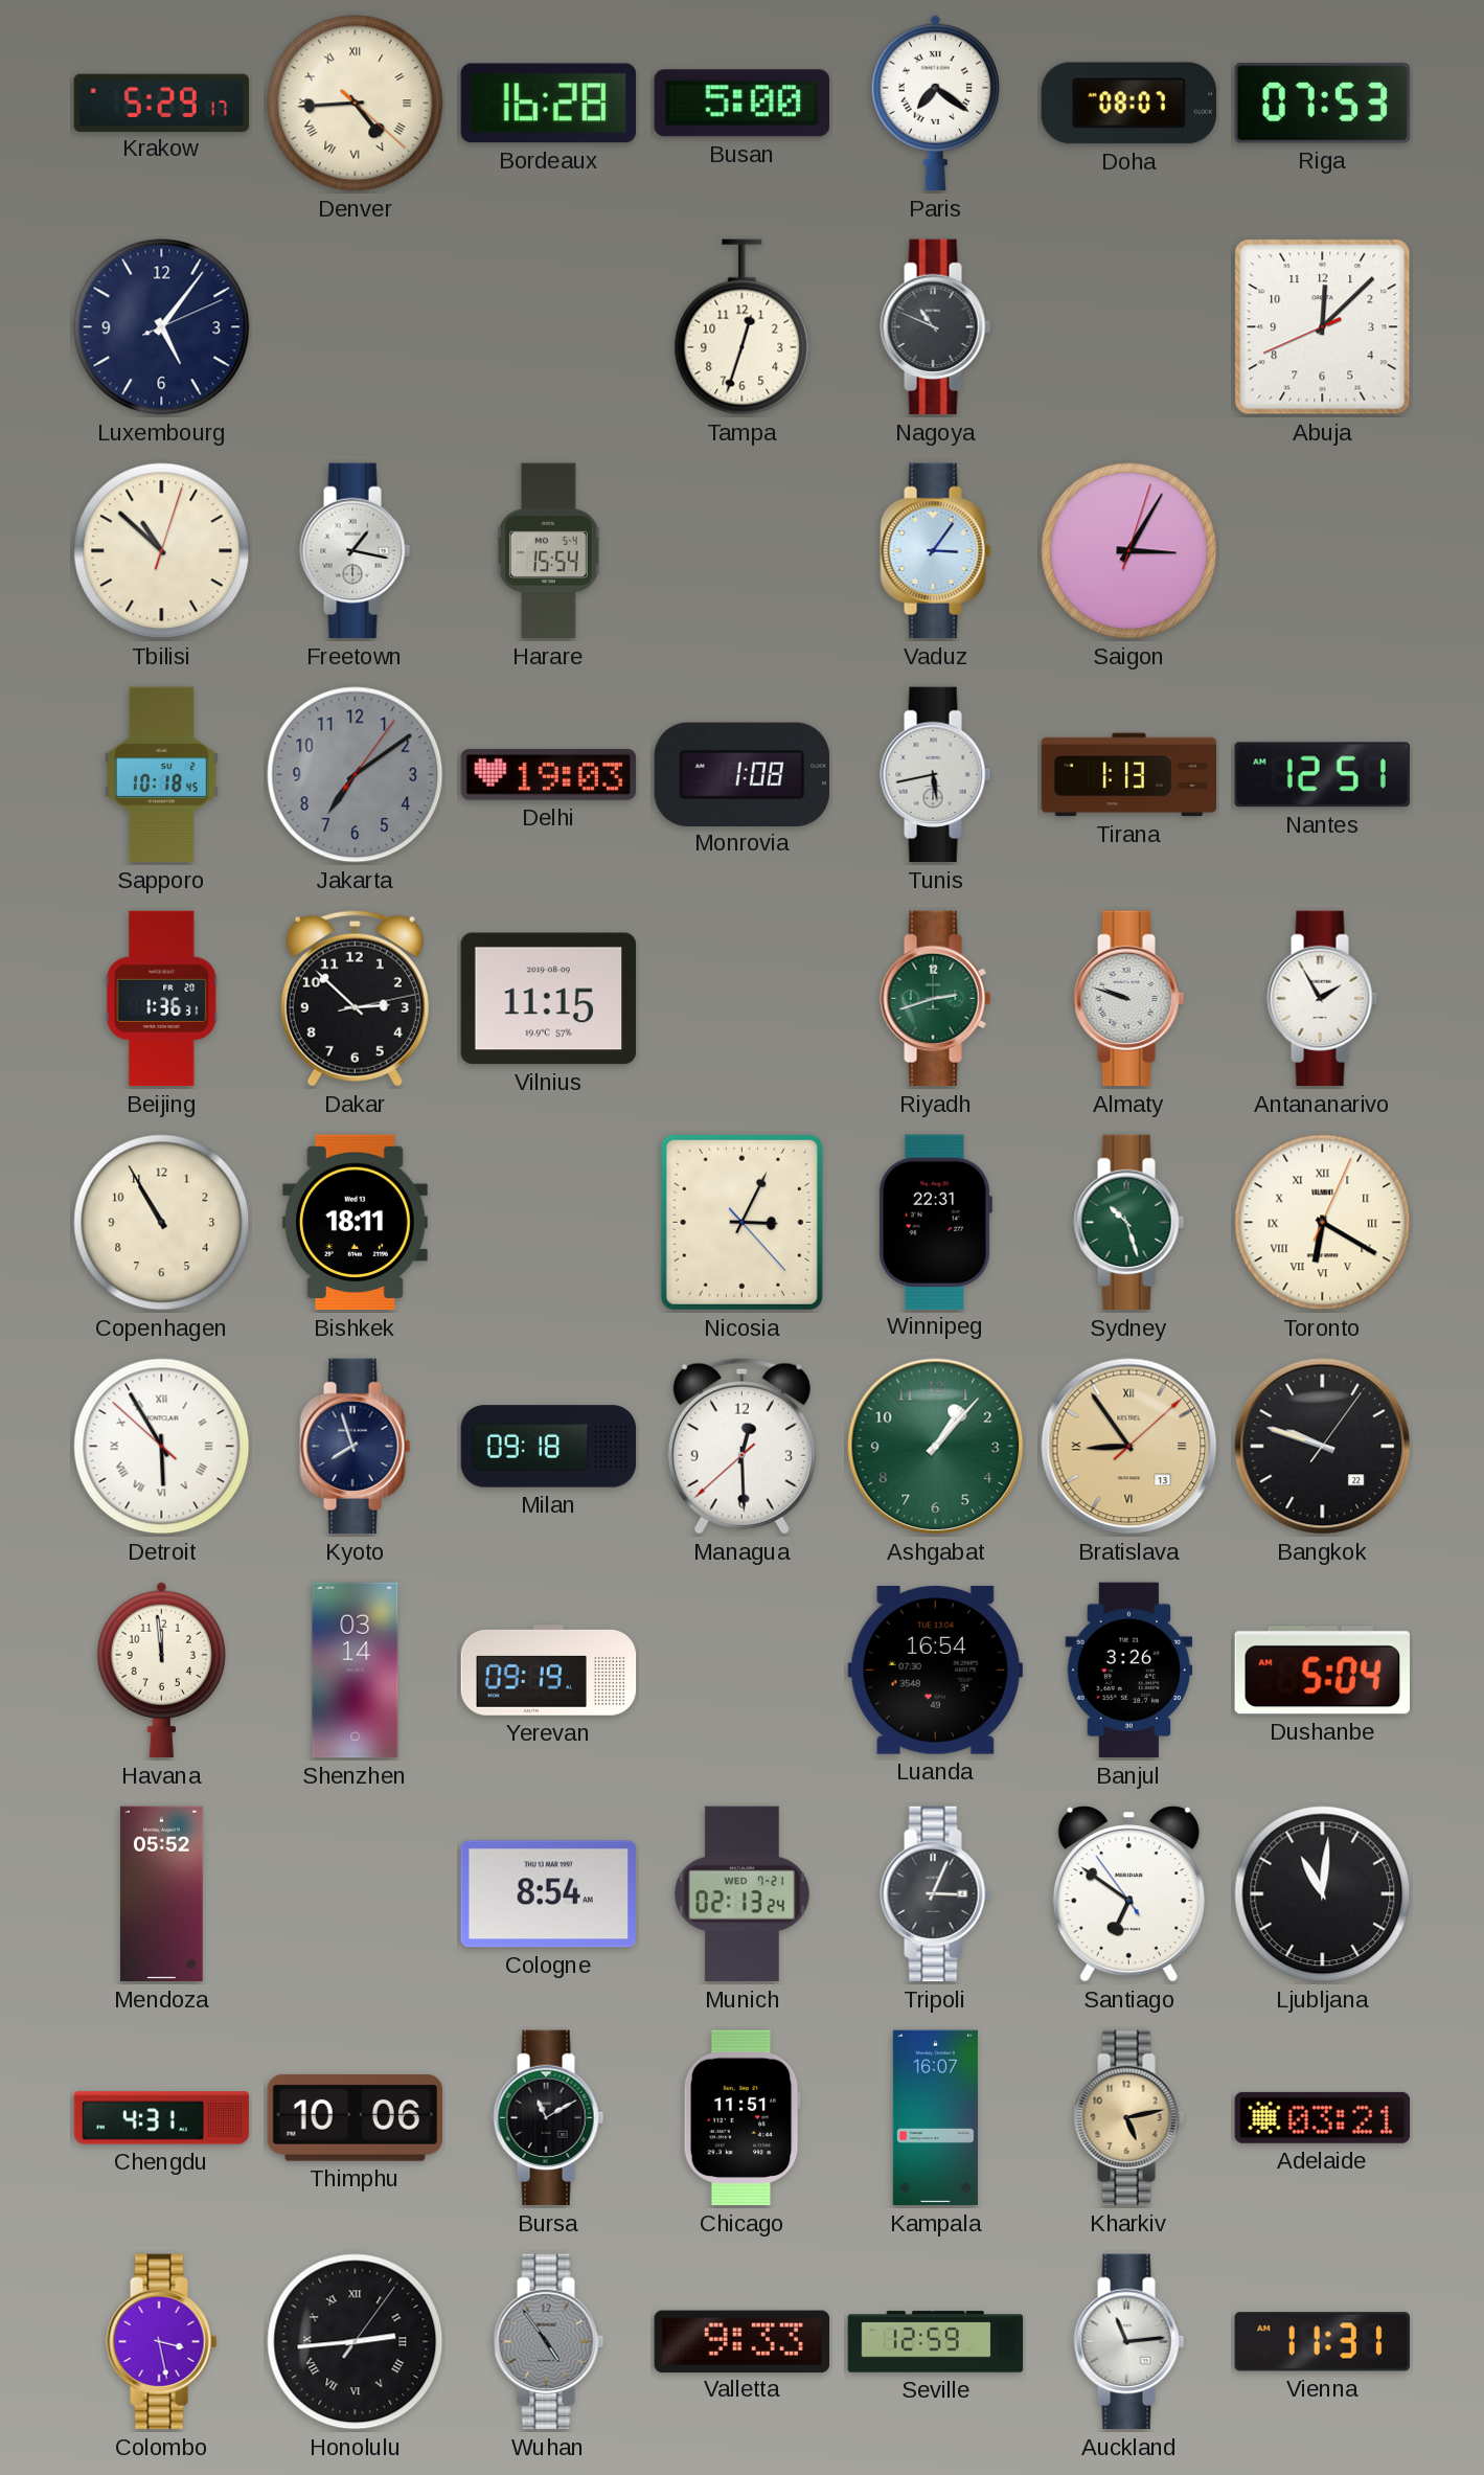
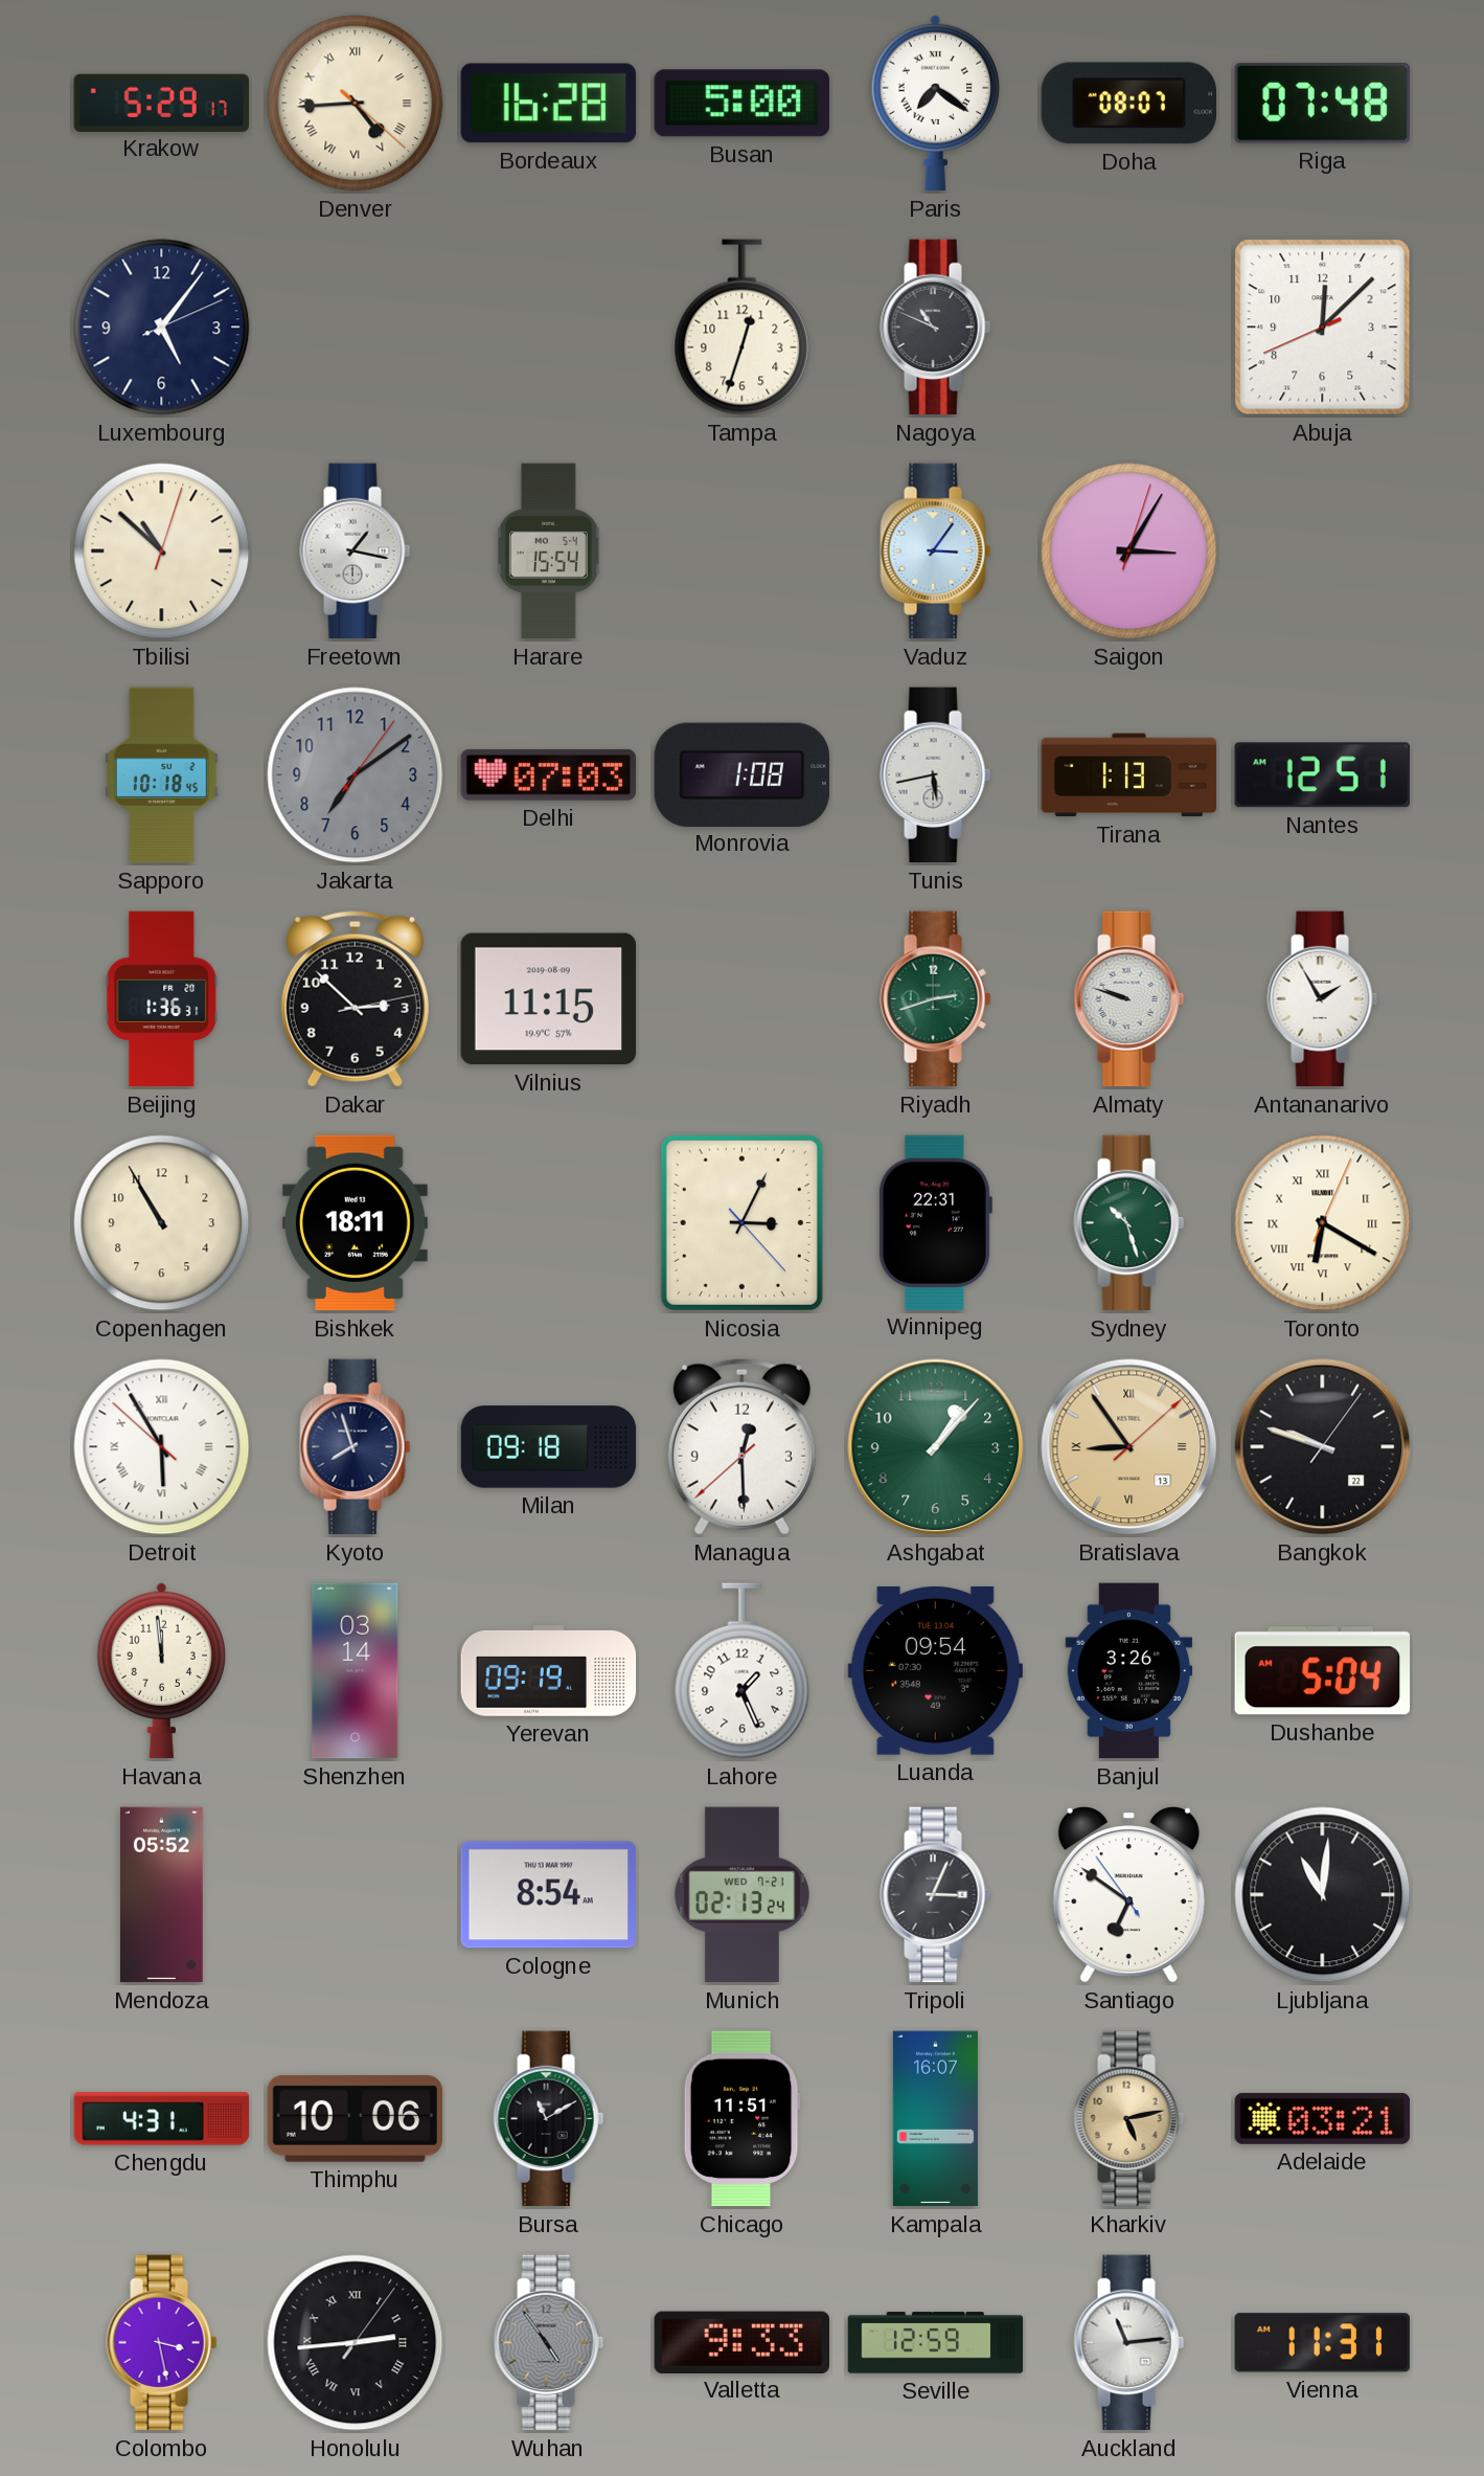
Riga: 07:53 -> 07:48 (1322, 104)
Delhi: 19:03 -> 07:03 (548, 774)
Lahore: none -> 1:26 (743, 1671)
Luanda: 16:54 -> 09:54 (935, 1670)
